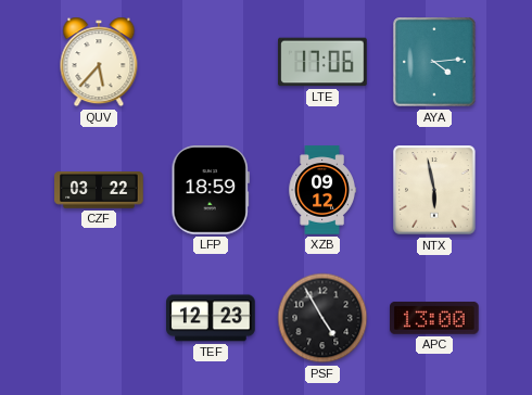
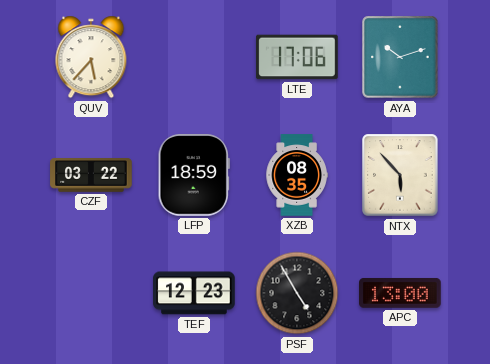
AYA: 4:14 -> 10:12 (400, 57)
XZB: 09:12 -> 08:35 (297, 175)
NTX: 5:58 -> 5:53 (400, 175)
